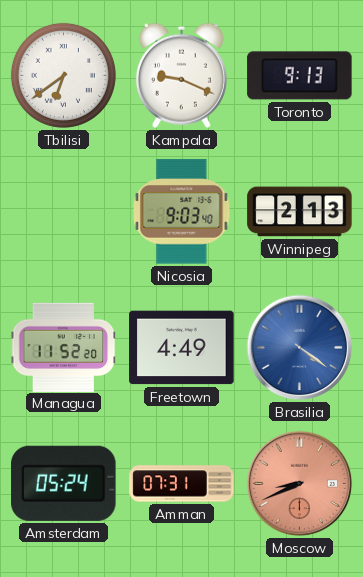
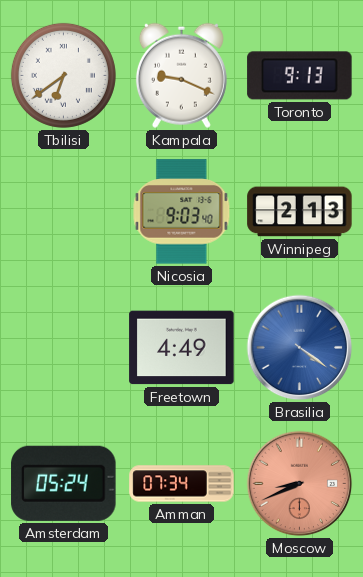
Managua: 11:52 -> none (64, 347)
Amman: 07:31 -> 07:34 (182, 484)
